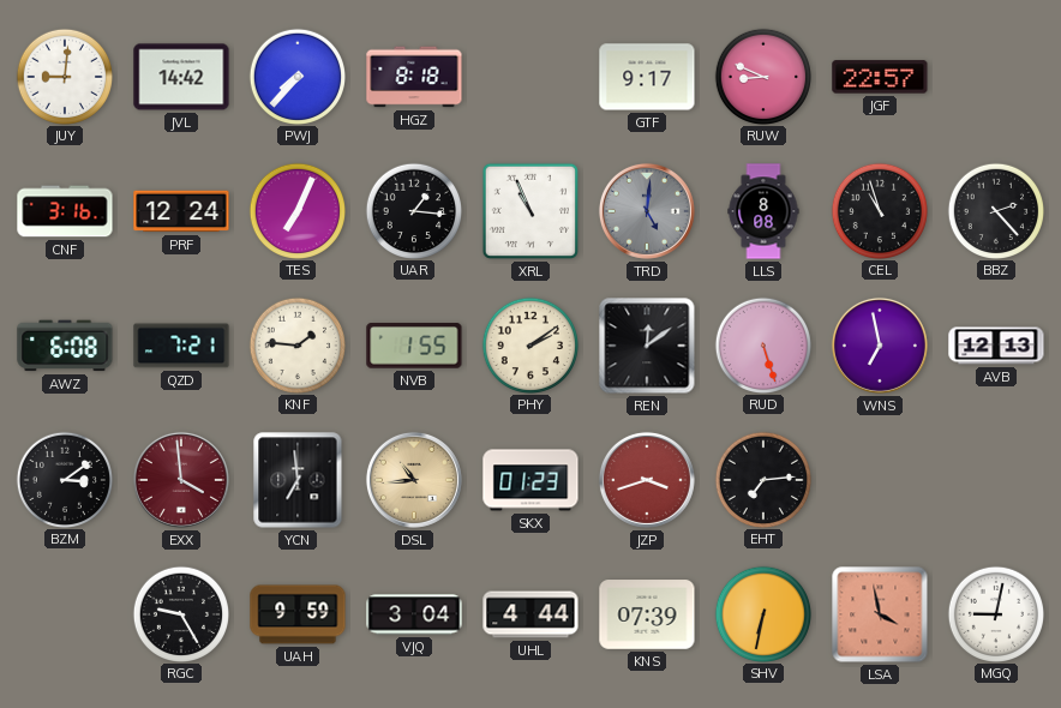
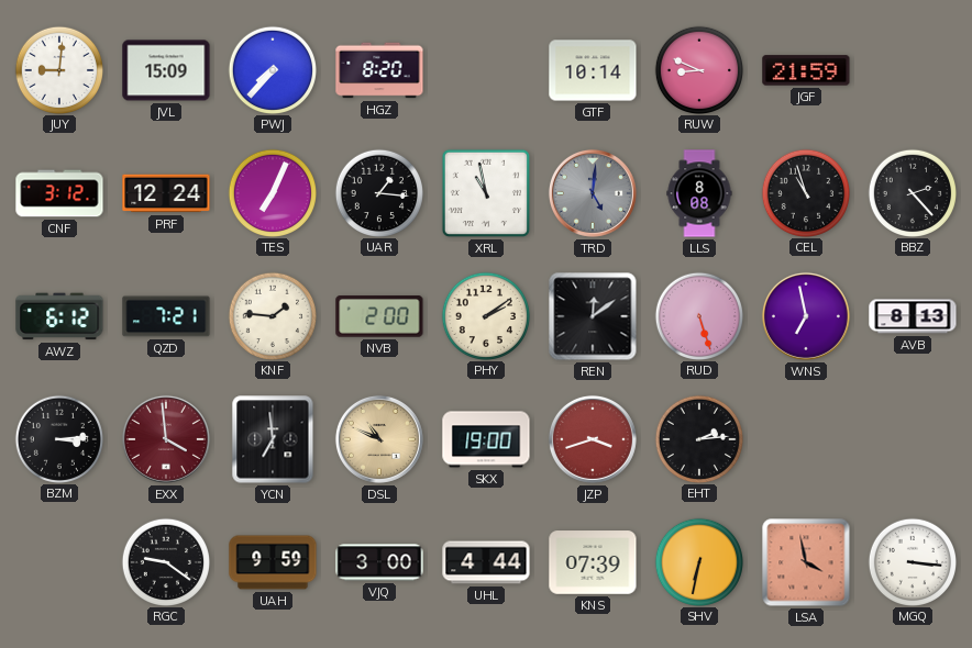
JVL: 14:42 -> 15:09 (166, 70)
HGZ: 8:18 -> 8:20 (379, 70)
GTF: 9:17 -> 10:14 (593, 70)
JGF: 22:57 -> 21:59 (806, 70)
CNF: 3:16 -> 3:12 (59, 193)
XRL: 10:56 -> 10:58 (486, 193)
AWZ: 6:08 -> 6:12 (59, 316)
NVB: 1:55 -> 2:00 (379, 316)
AVB: 12:13 -> 8:13 (913, 316)
BZM: 3:09 -> 3:14 (58, 438)
DSL: 10:44 -> 10:49 (379, 439)
SKX: 01:23 -> 19:00 (486, 439)
EHT: 7:14 -> 2:14 (698, 438)
RGC: 9:25 -> 9:21 (165, 561)
VJQ: 3:04 -> 3:00 (379, 562)
MGQ: 9:02 -> 3:16 (912, 561)
